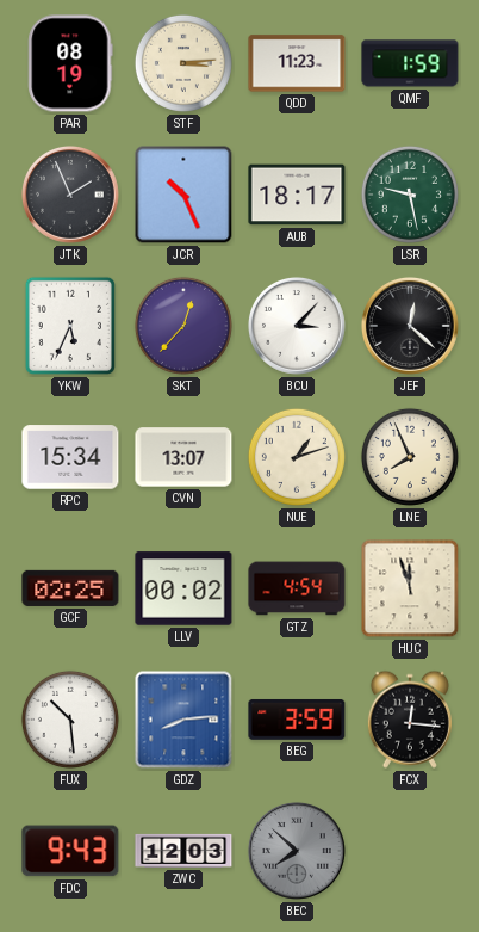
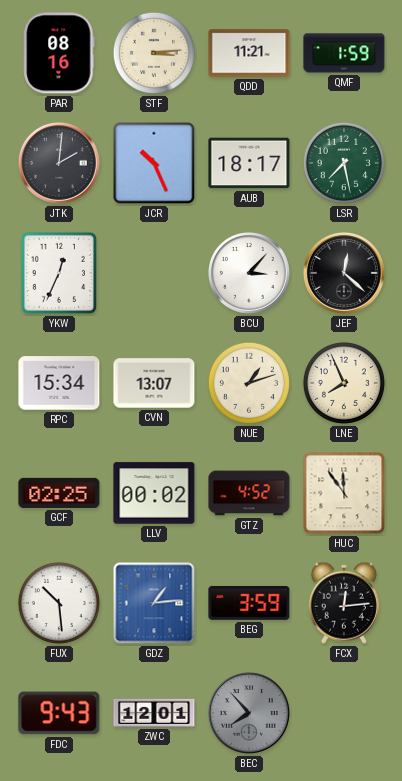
PAR: 08:19 -> 08:16 (59, 53)
QDD: 11:23 -> 11:21 (249, 53)
JTK: 1:56 -> 2:01 (59, 163)
LSR: 9:28 -> 7:28 (344, 163)
YKW: 5:34 -> 12:34 (59, 273)
SKT: 12:37 -> none (183, 326)
GTZ: 4:54 -> 4:52 (249, 493)
HUC: 11:57 -> 11:54 (344, 493)
GDZ: 8:14 -> 1:14 (154, 603)
FCX: 12:16 -> 12:14 (344, 603)
ZWC: 12:03 -> 12:01 (154, 713)
BEC: 7:52 -> 7:53 (249, 713)
